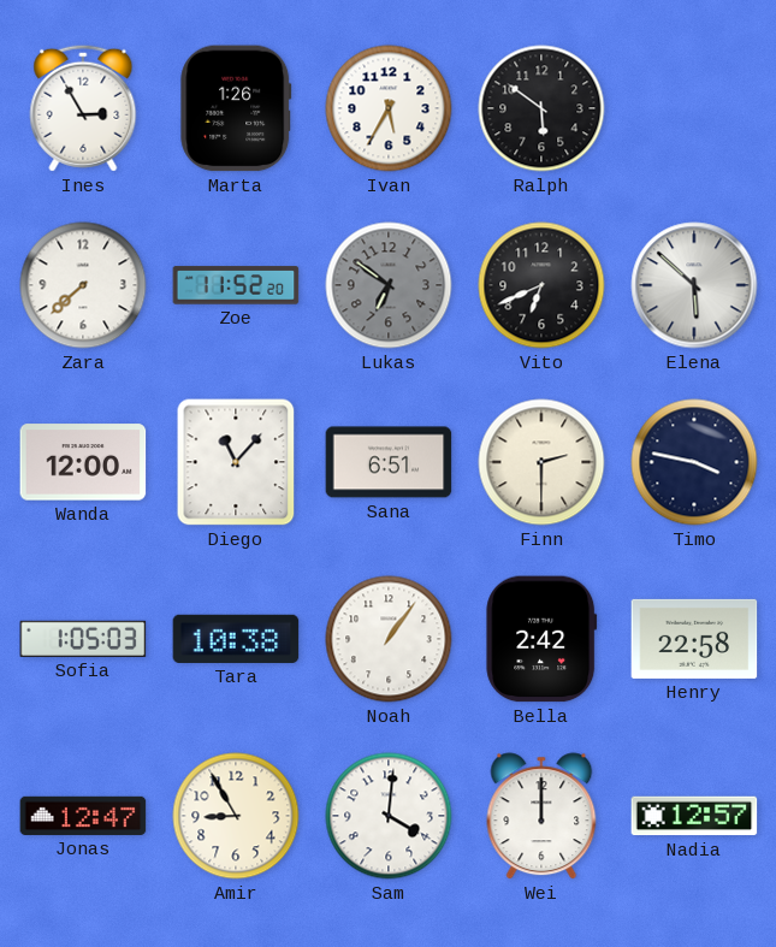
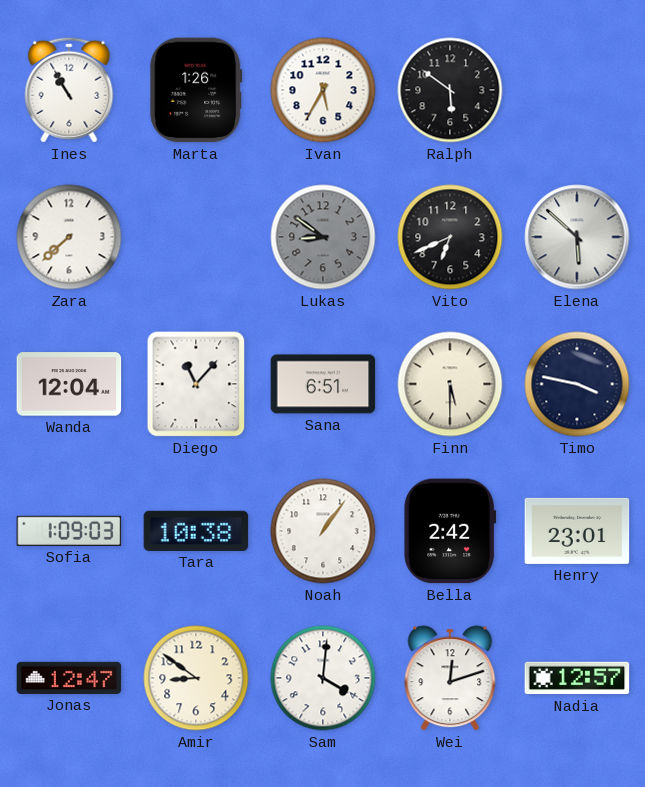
Ines: 2:55 -> 10:55 (69, 90)
Zoe: 11:52 -> none (236, 285)
Lukas: 6:51 -> 8:51 (323, 237)
Wanda: 12:00 -> 12:04 (69, 384)
Finn: 2:30 -> 5:30 (450, 384)
Sofia: 1:05 -> 1:09 (69, 531)
Henry: 22:58 -> 23:01 (577, 531)
Amir: 8:55 -> 8:51 (196, 678)
Wei: 12:00 -> 12:12 (450, 678)
